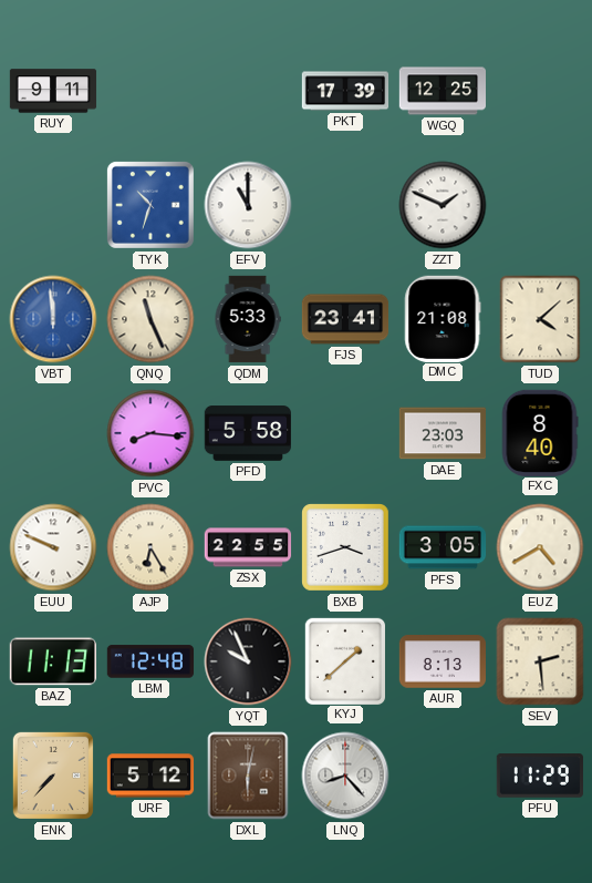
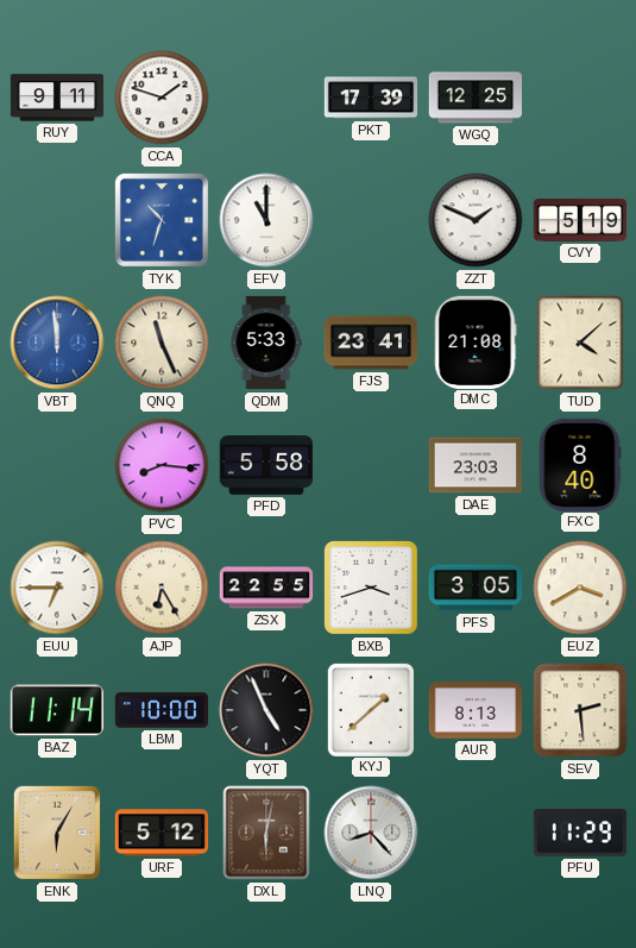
CCA: none -> 1:48 (162, 98)
CVY: none -> 5:19 (580, 220)
EUU: 9:49 -> 6:45 (57, 588)
EUZ: 4:40 -> 3:40 (580, 588)
BAZ: 11:13 -> 11:14 (56, 710)
LBM: 12:48 -> 10:00 (162, 710)
YQT: 9:56 -> 4:56 (266, 710)
ENK: 7:37 -> 6:05 (57, 833)
